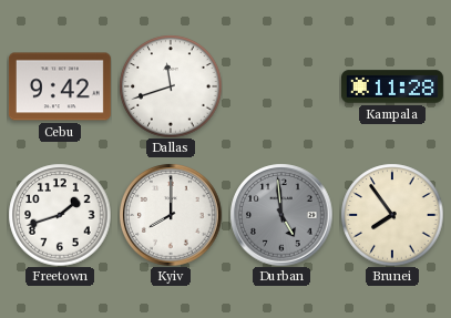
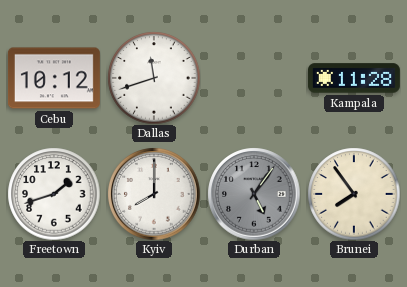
Cebu: 9:42 -> 10:12 (54, 78)
Durban: 4:59 -> 5:06 (254, 194)
